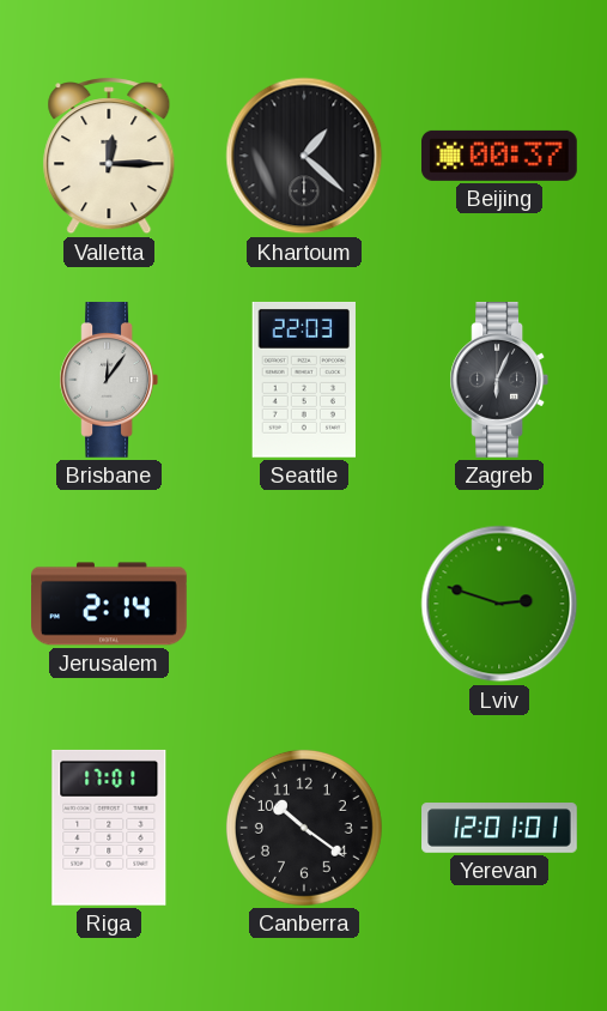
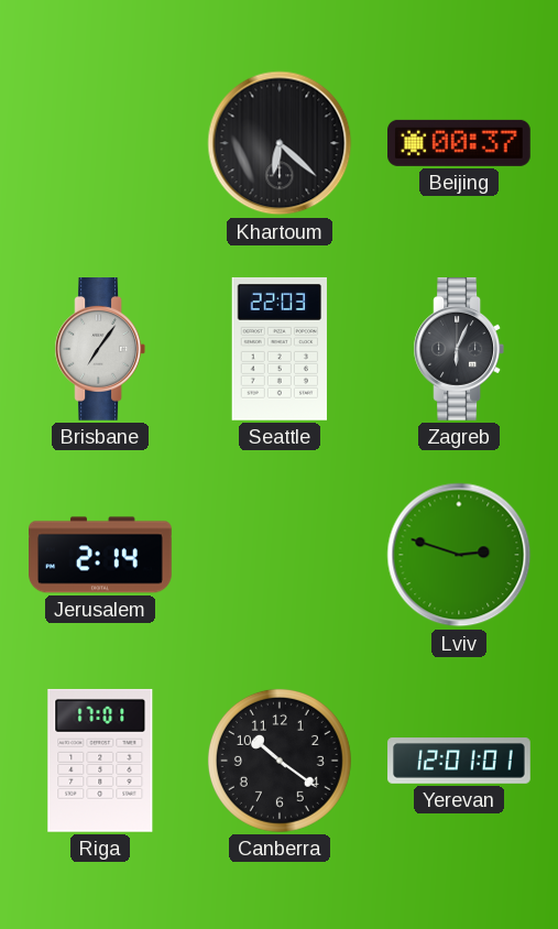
Valletta: 12:15 -> none (109, 157)
Khartoum: 1:22 -> 6:22 (280, 143)
Brisbane: 12:06 -> 7:06 (99, 350)
